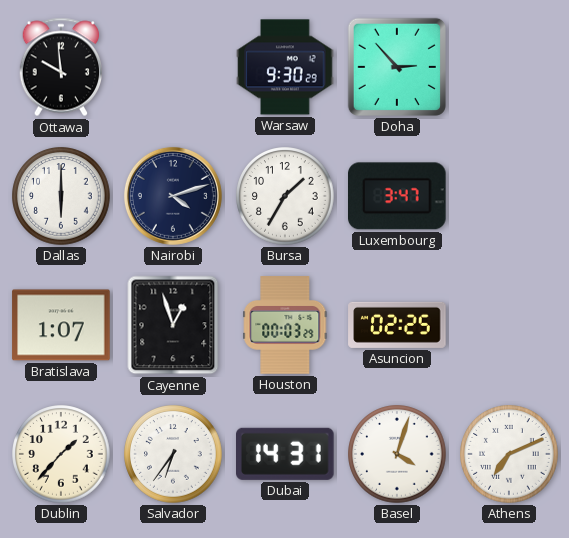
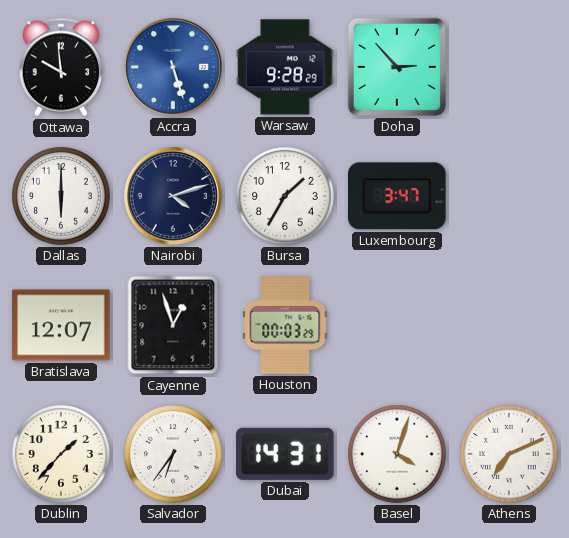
Accra: none -> 5:27 (173, 67)
Warsaw: 9:30 -> 9:28 (285, 67)
Bratislava: 1:07 -> 12:07 (61, 325)
Asuncion: 02:25 -> none (397, 325)
